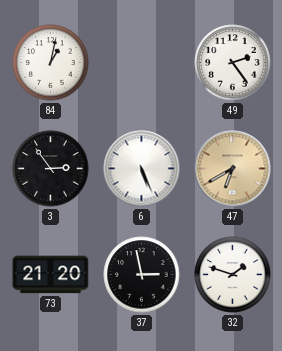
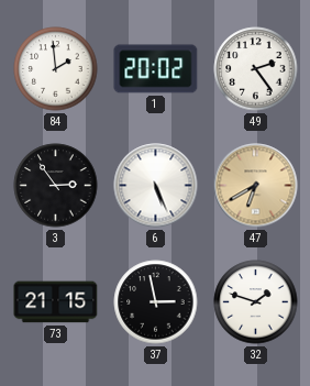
84: 1:02 -> 1:59 (56, 69)
1: none -> 20:02 (156, 69)
73: 21:20 -> 21:15 (56, 302)
